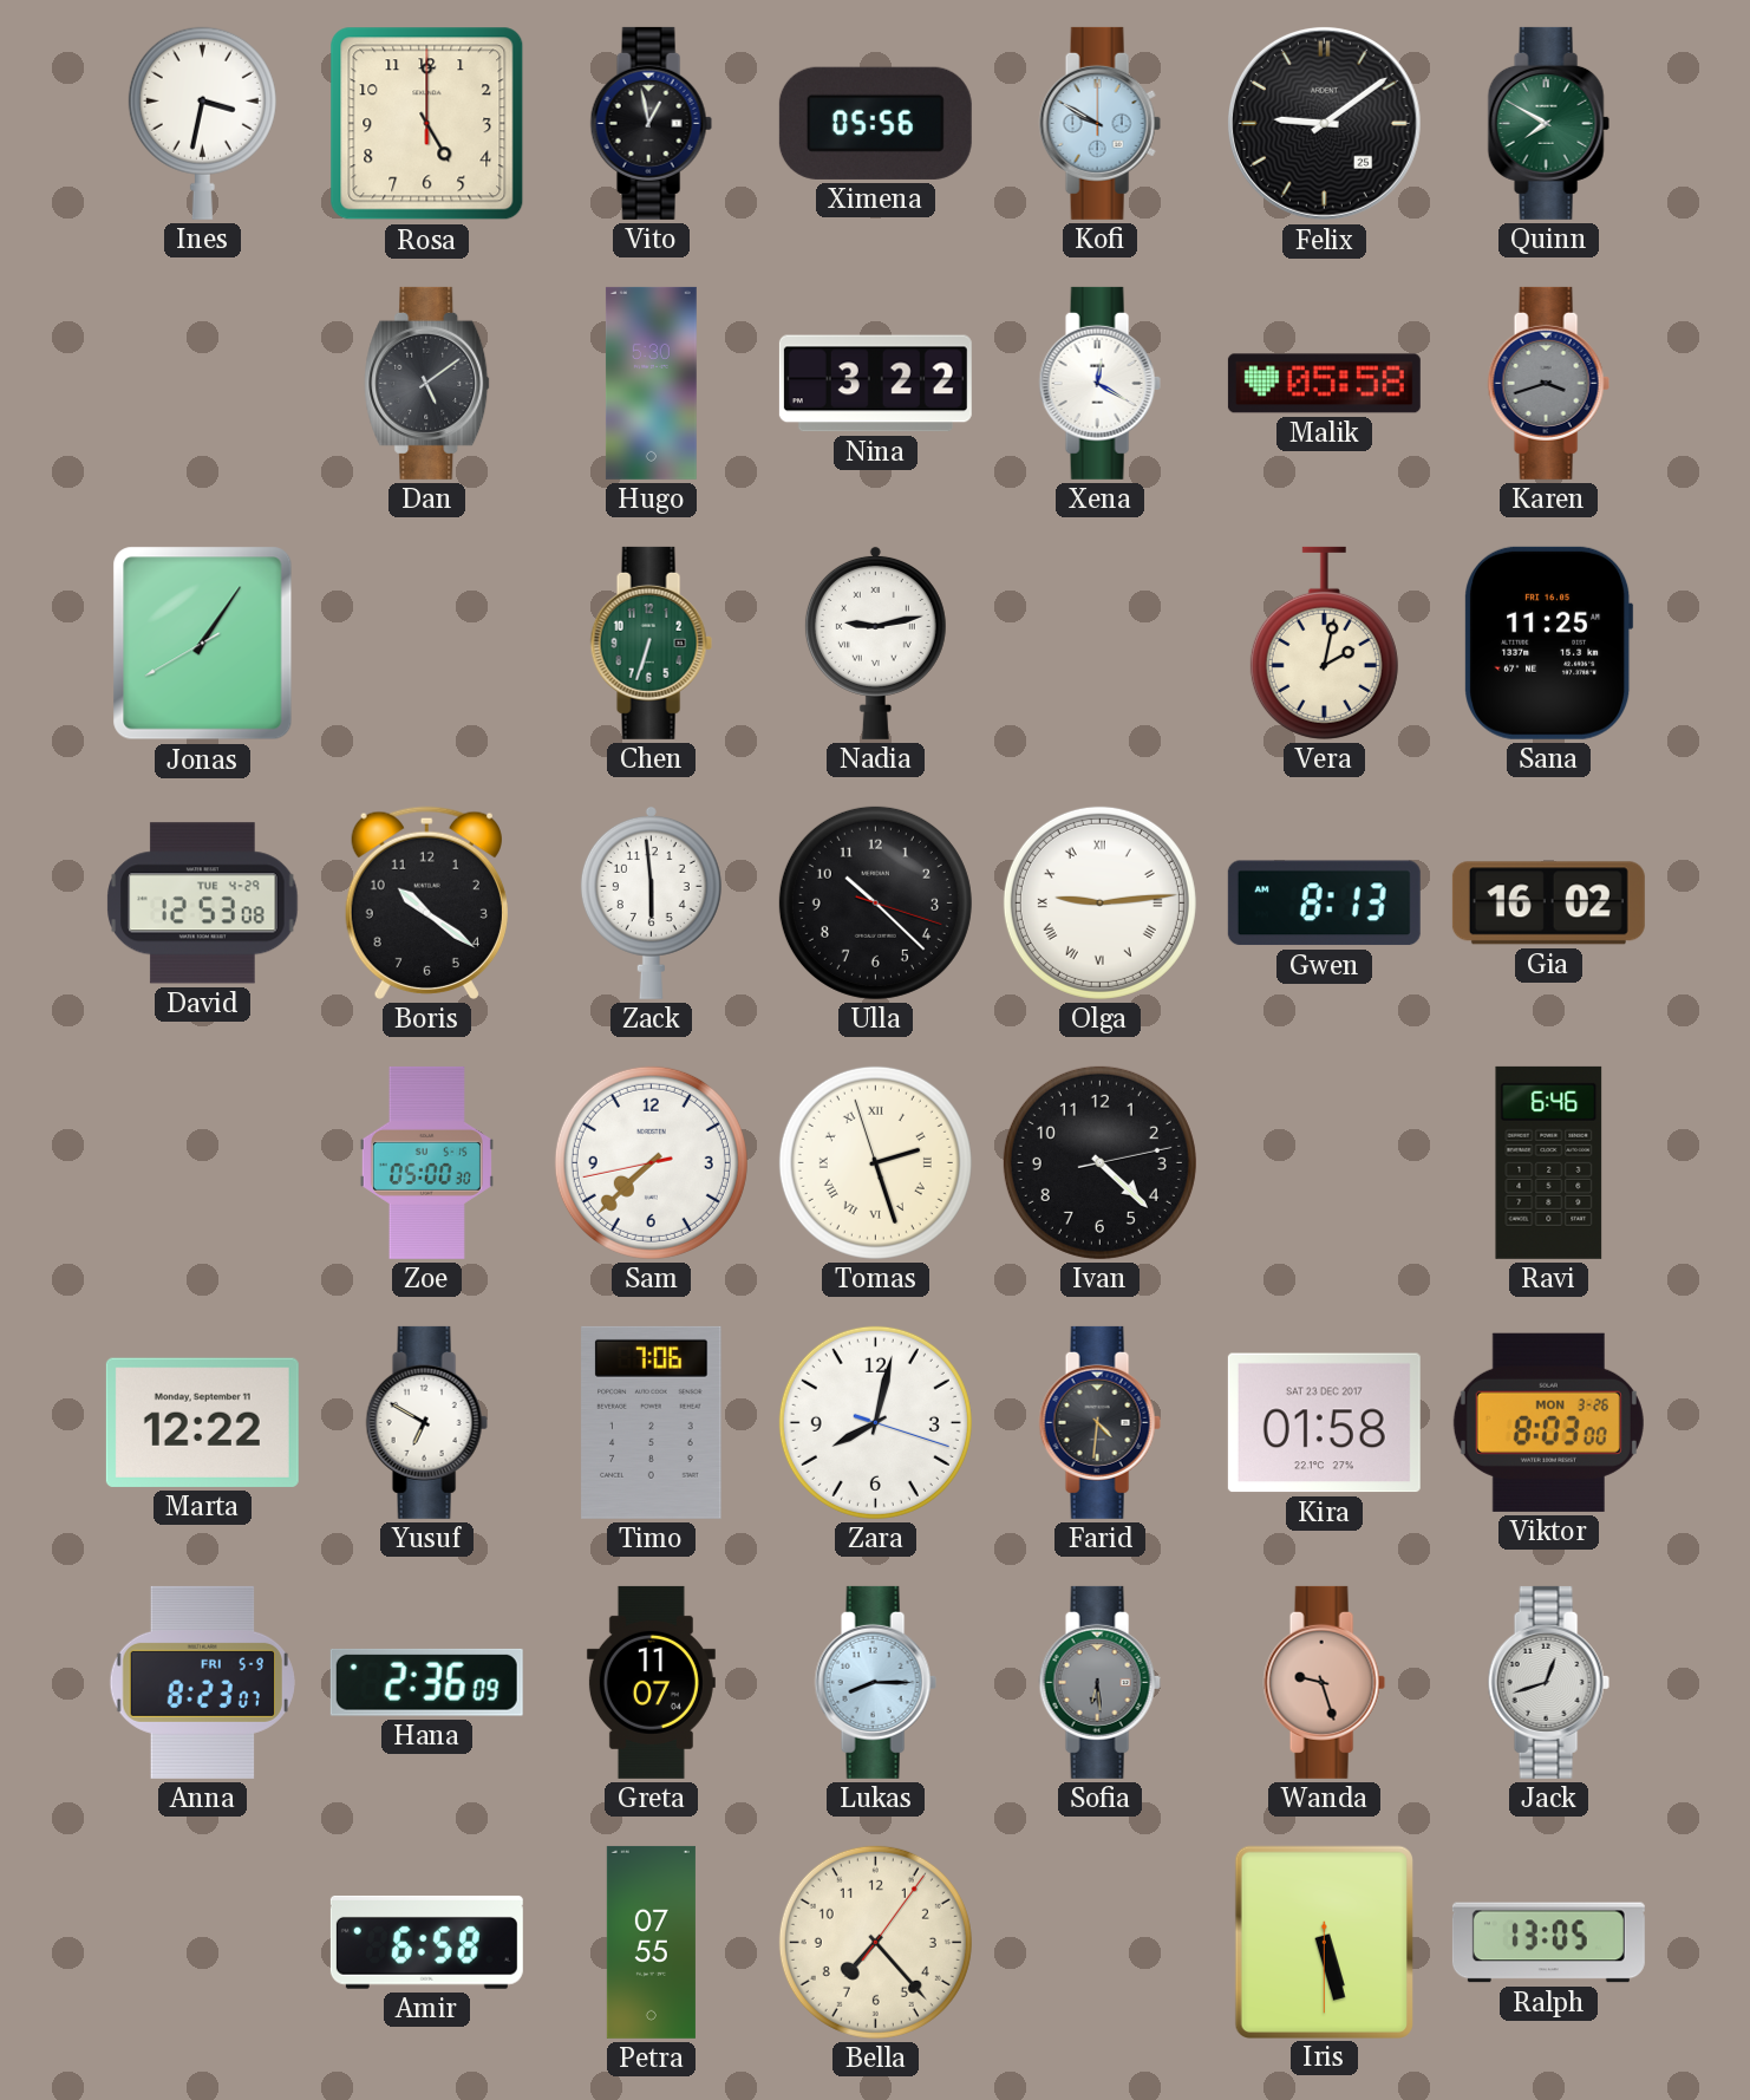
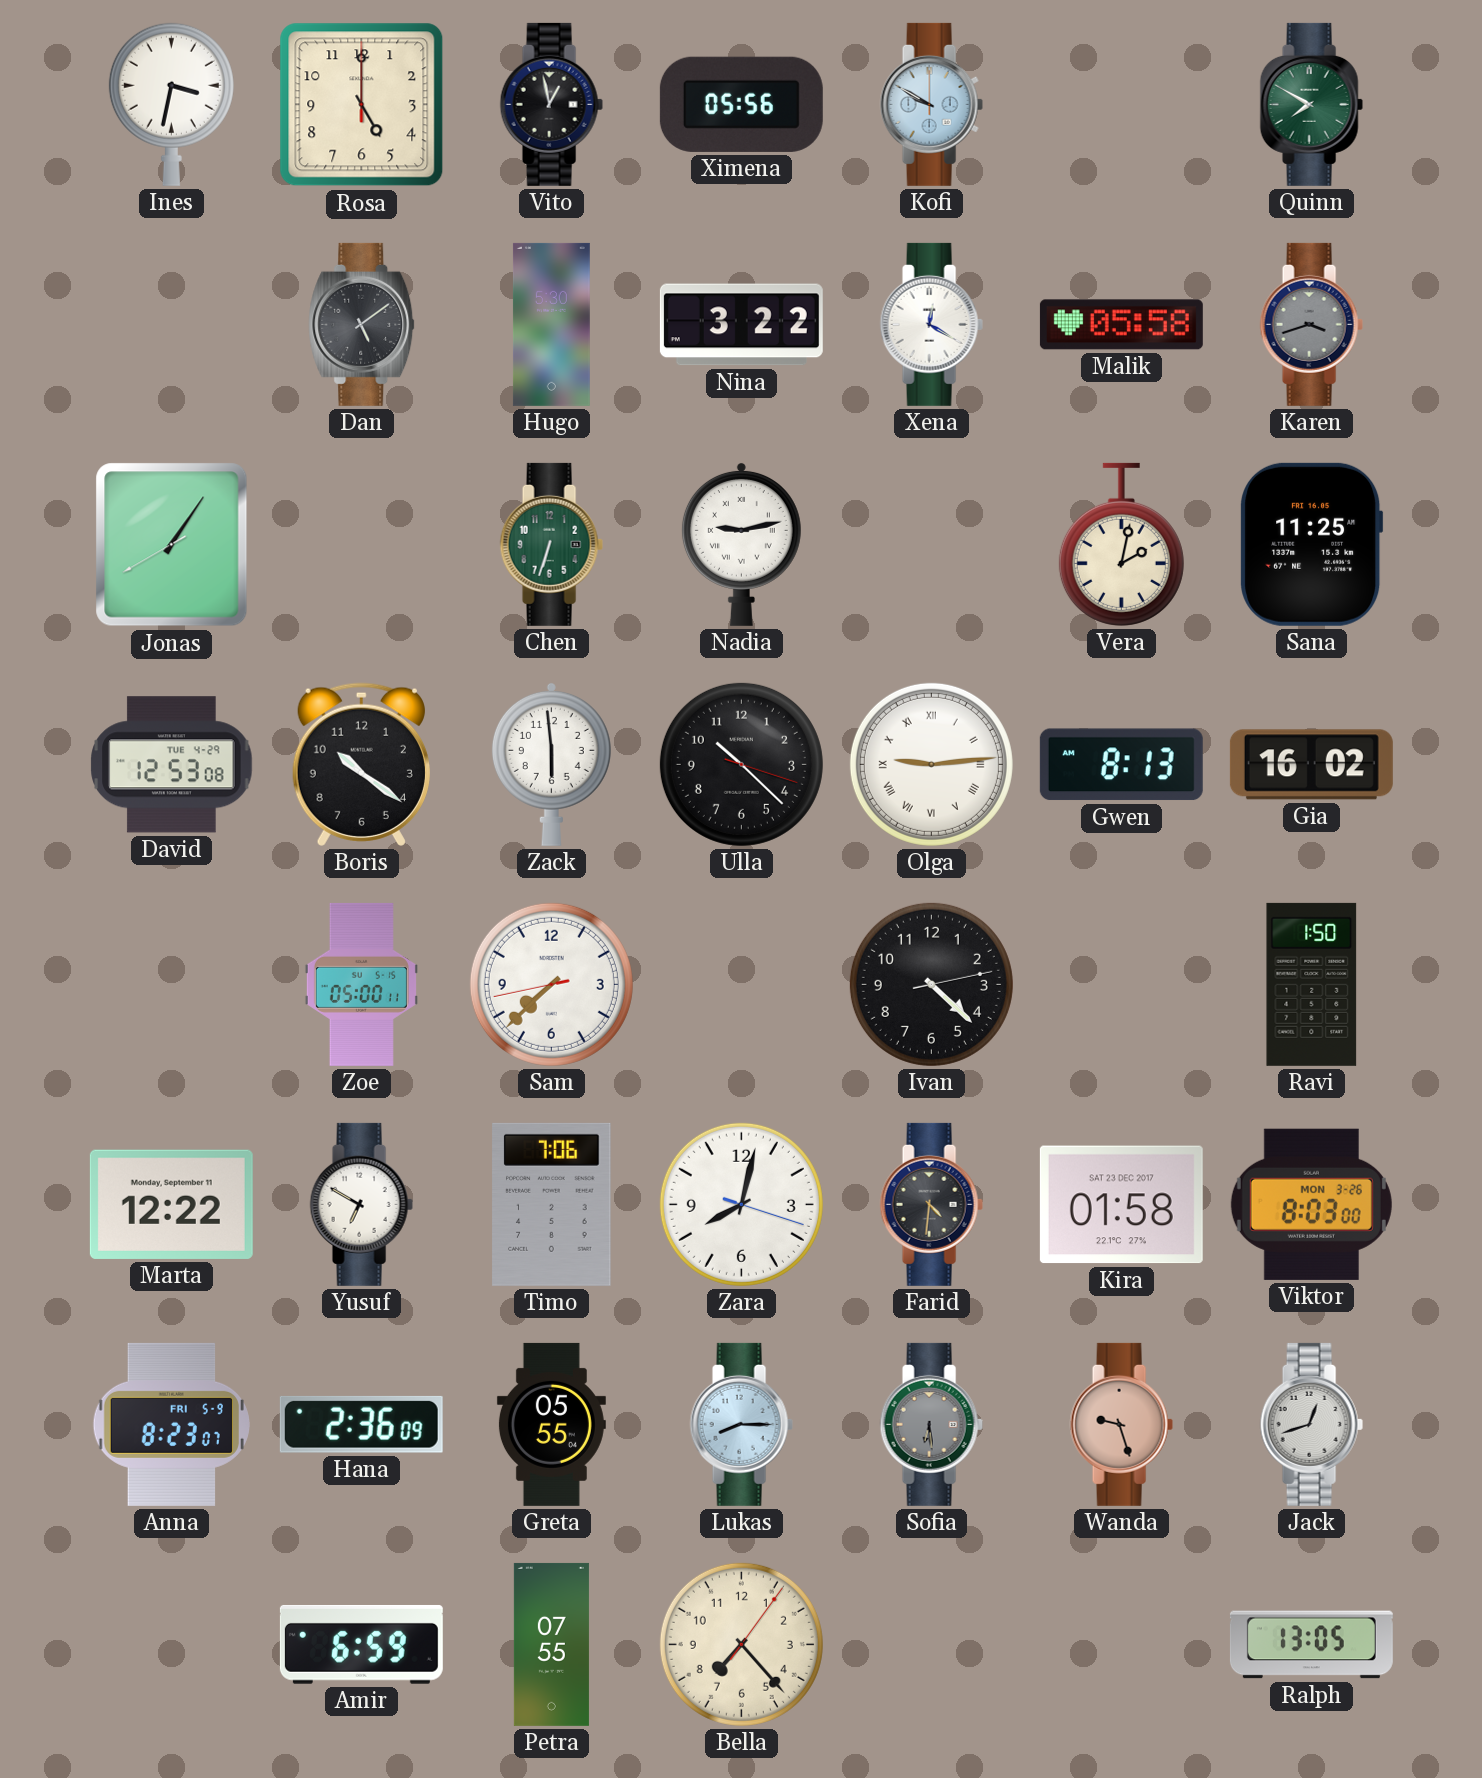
Felix: 9:09 -> none (1324, 123)
Zoe: 05:00:30 -> 05:00:11 (361, 984)
Tomas: 2:26 -> none (875, 1162)
Ravi: 6:46 -> 1:50 (1312, 984)
Greta: 11:07 -> 05:55 (551, 1424)
Amir: 6:58 -> 6:59 (361, 1644)
Iris: 5:27 -> none (1324, 1942)
